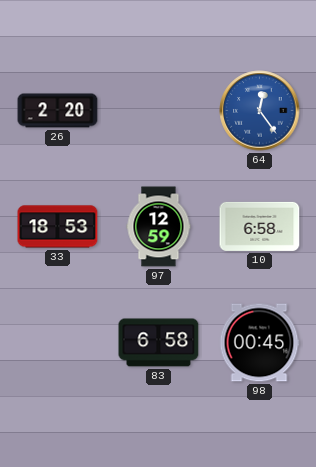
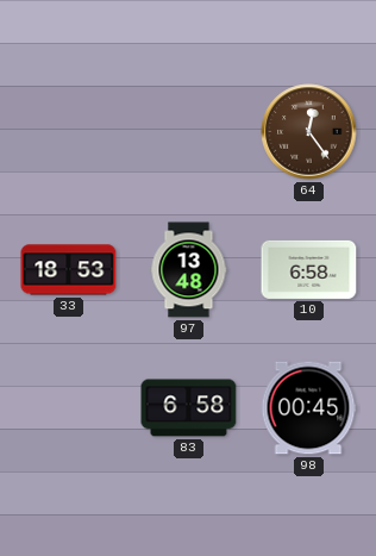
26: 2:20 -> none (58, 111)
64 dial: blue -> brown (309, 132)
97: 12:59 -> 13:48 (189, 270)
